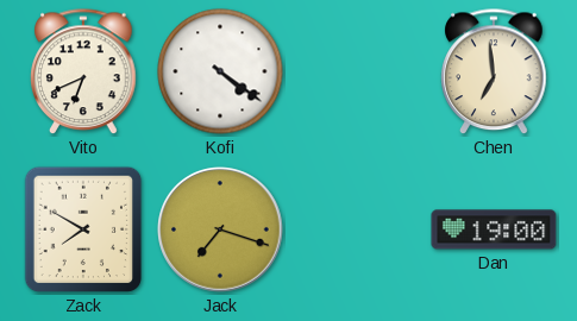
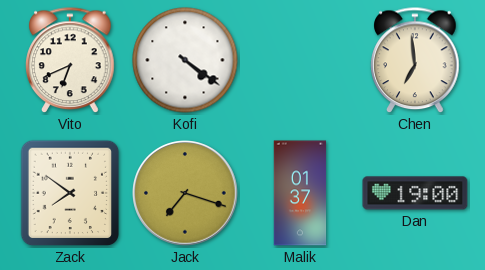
Zack: 7:50 -> 7:51 (70, 193)
Malik: none -> 01:37 (300, 193)
